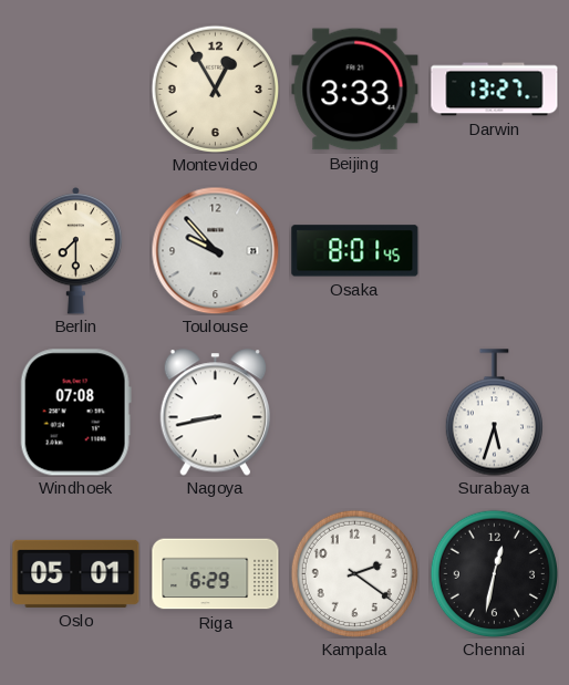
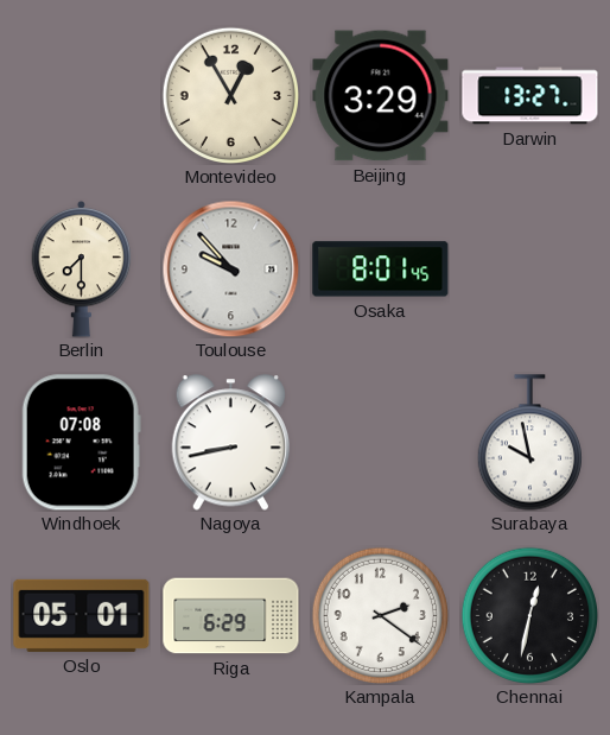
Beijing: 3:33 -> 3:29 (381, 96)
Surabaya: 5:33 -> 9:58 (529, 443)
